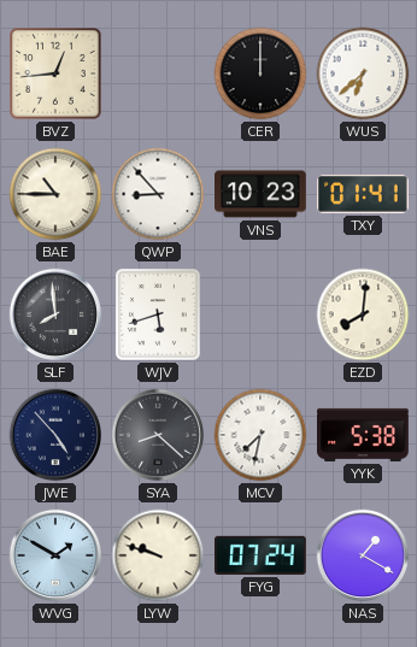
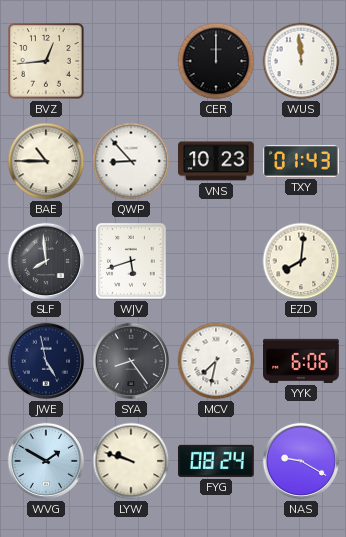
WUS: 6:38 -> 11:59 (301, 61)
TXY: 01:41 -> 01:43 (302, 161)
JWE: 4:53 -> 4:58 (46, 361)
SYA: 8:22 -> 8:24 (131, 361)
YYK: 5:38 -> 6:06 (301, 361)
FYG: 07:24 -> 08:24 (217, 461)
NAS: 1:20 -> 9:20 (301, 461)
